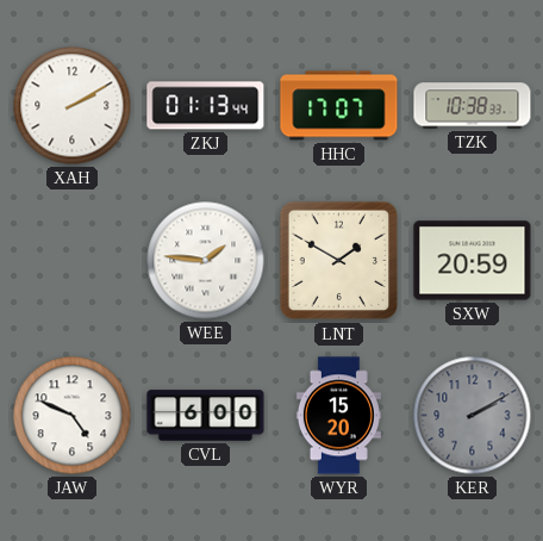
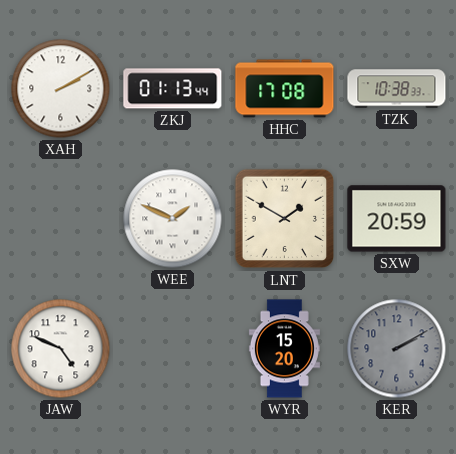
HHC: 17:07 -> 17:08 (285, 89)
WEE: 1:46 -> 1:49 (173, 219)
CVL: 6:00 -> none (206, 416)
